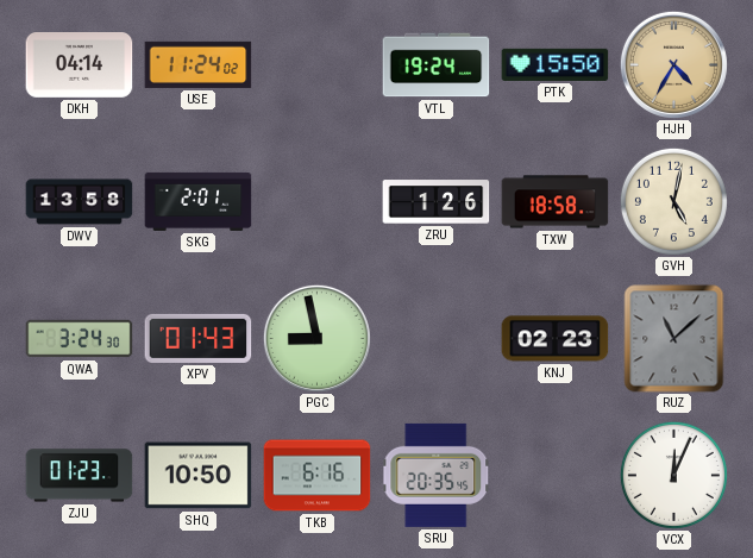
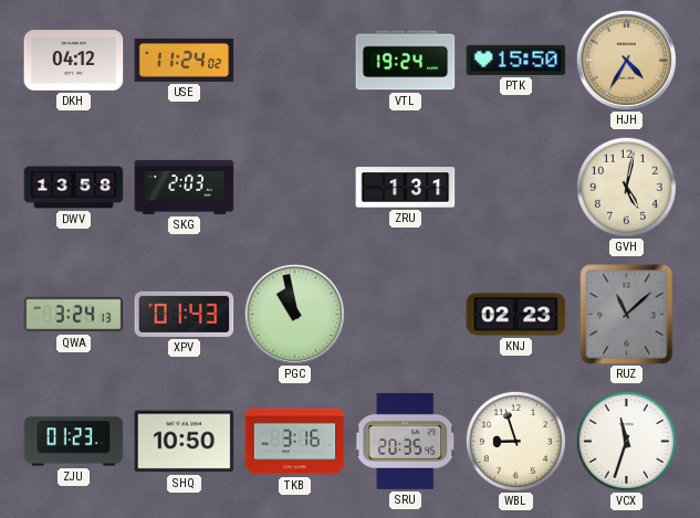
DKH: 04:14 -> 04:12 (74, 61)
SKG: 2:01 -> 2:03 (185, 187)
ZRU: 1:26 -> 1:31 (406, 188)
TXW: 18:58 -> none (556, 202)
QWA: 3:24:30 -> 3:24:13 (74, 315)
PGC: 8:58 -> 10:58 (294, 314)
TKB: 6:16 -> 3:16 (295, 442)
WBL: none -> 8:57 (515, 441)
VCX: 12:04 -> 11:33 (626, 441)
